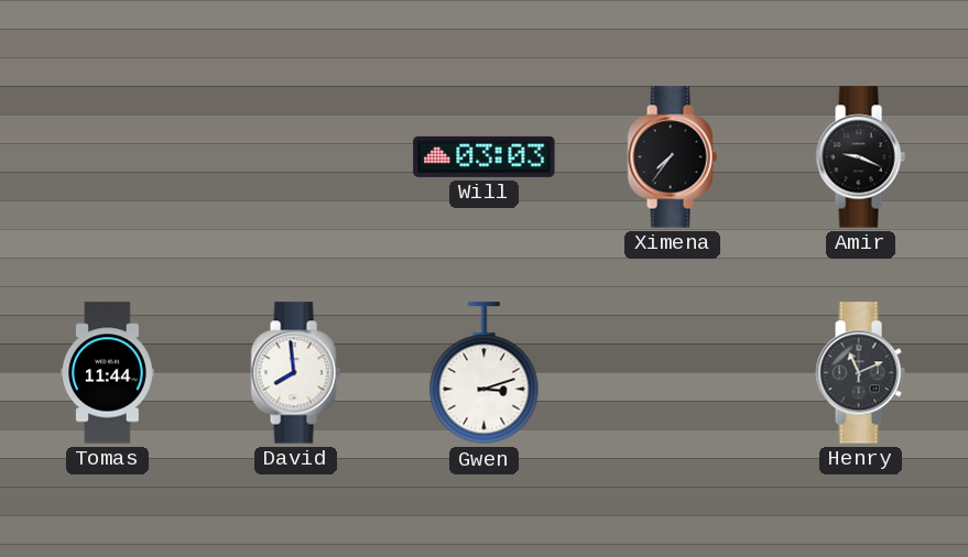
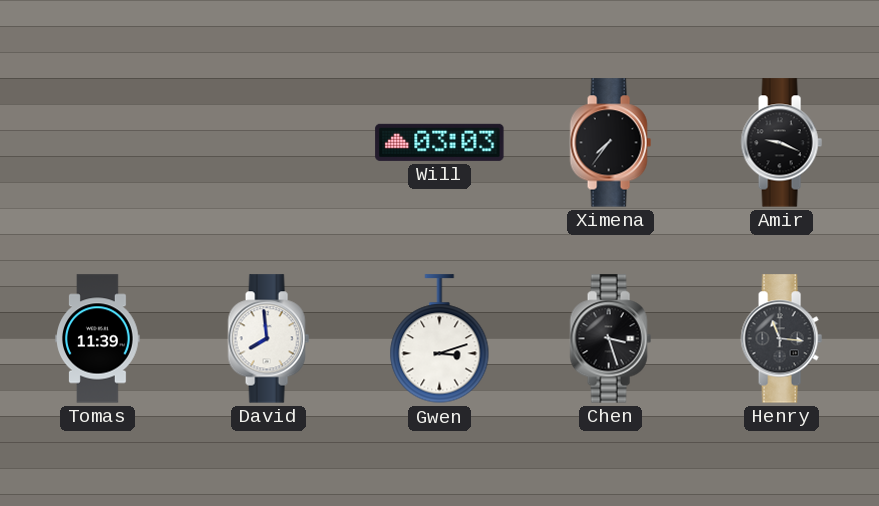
Tomas: 11:44 -> 11:39 (98, 339)
Chen: none -> 3:27 (610, 339)
Henry: 11:11 -> 11:16 (781, 339)
